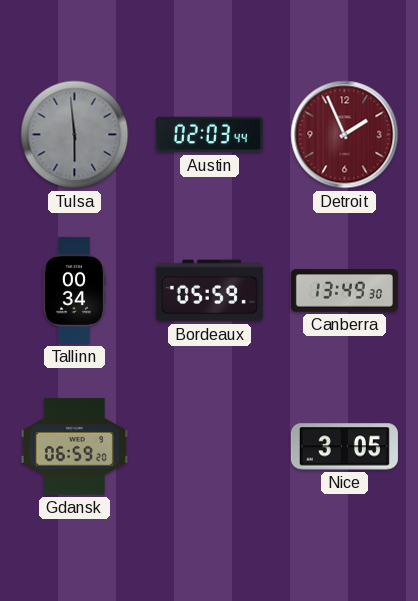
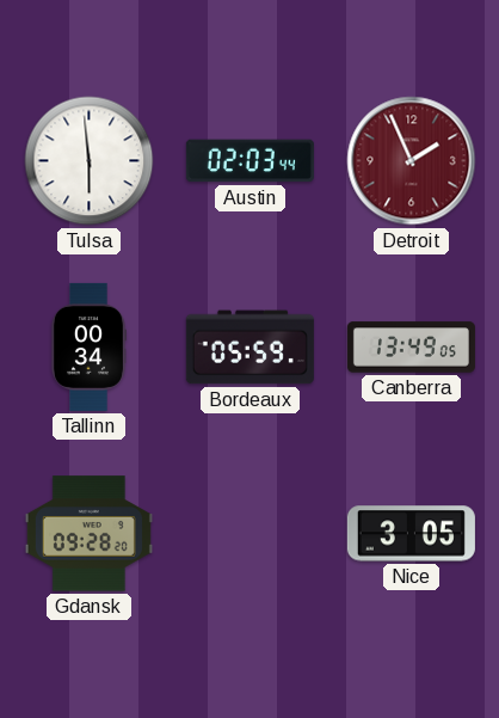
Tulsa dial: grey -> white (90, 161)
Canberra: 13:49:30 -> 13:49:05 (411, 348)
Gdansk: 06:59 -> 09:28 (88, 534)
